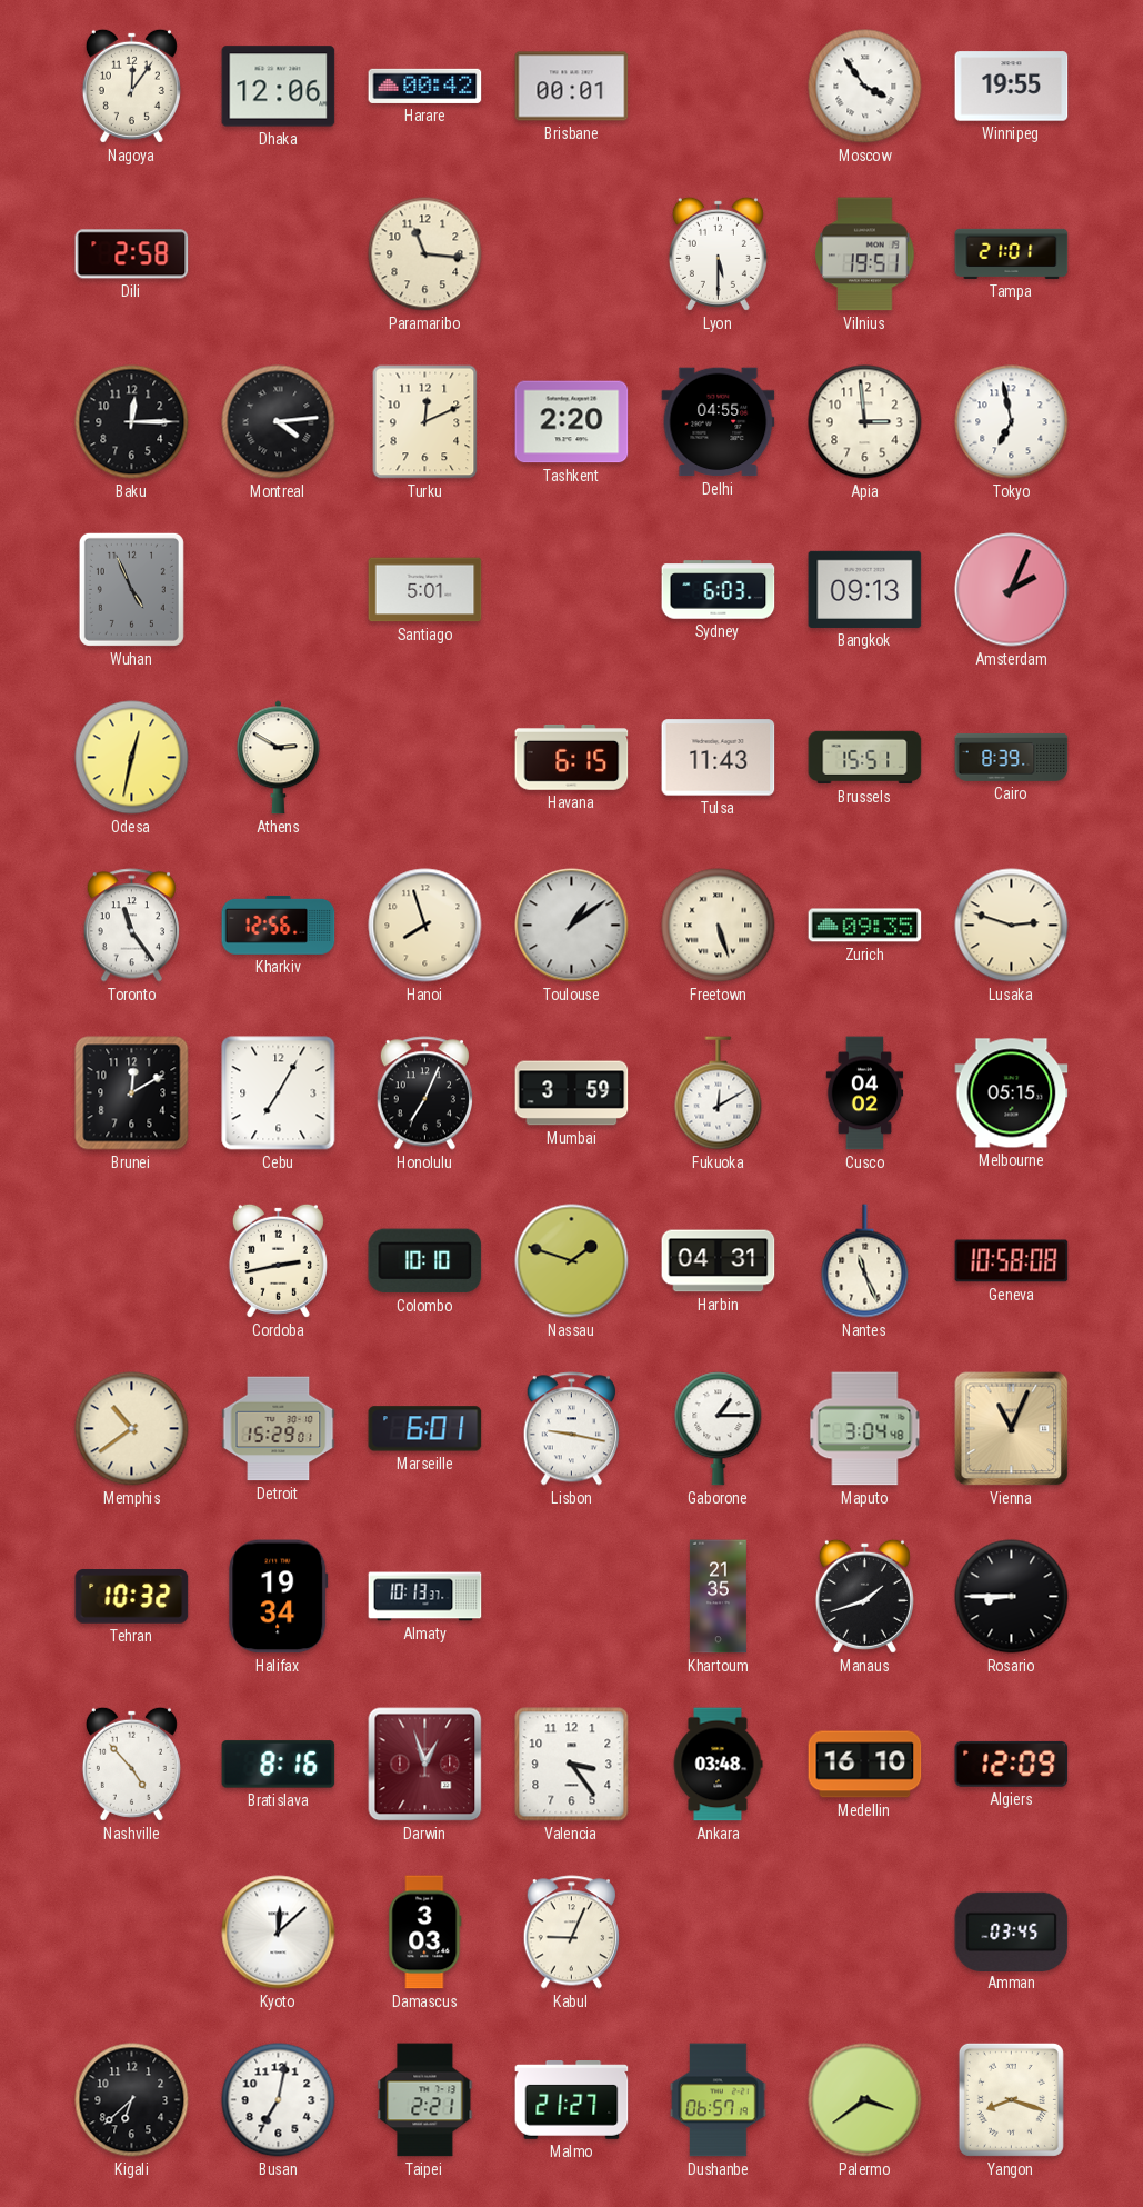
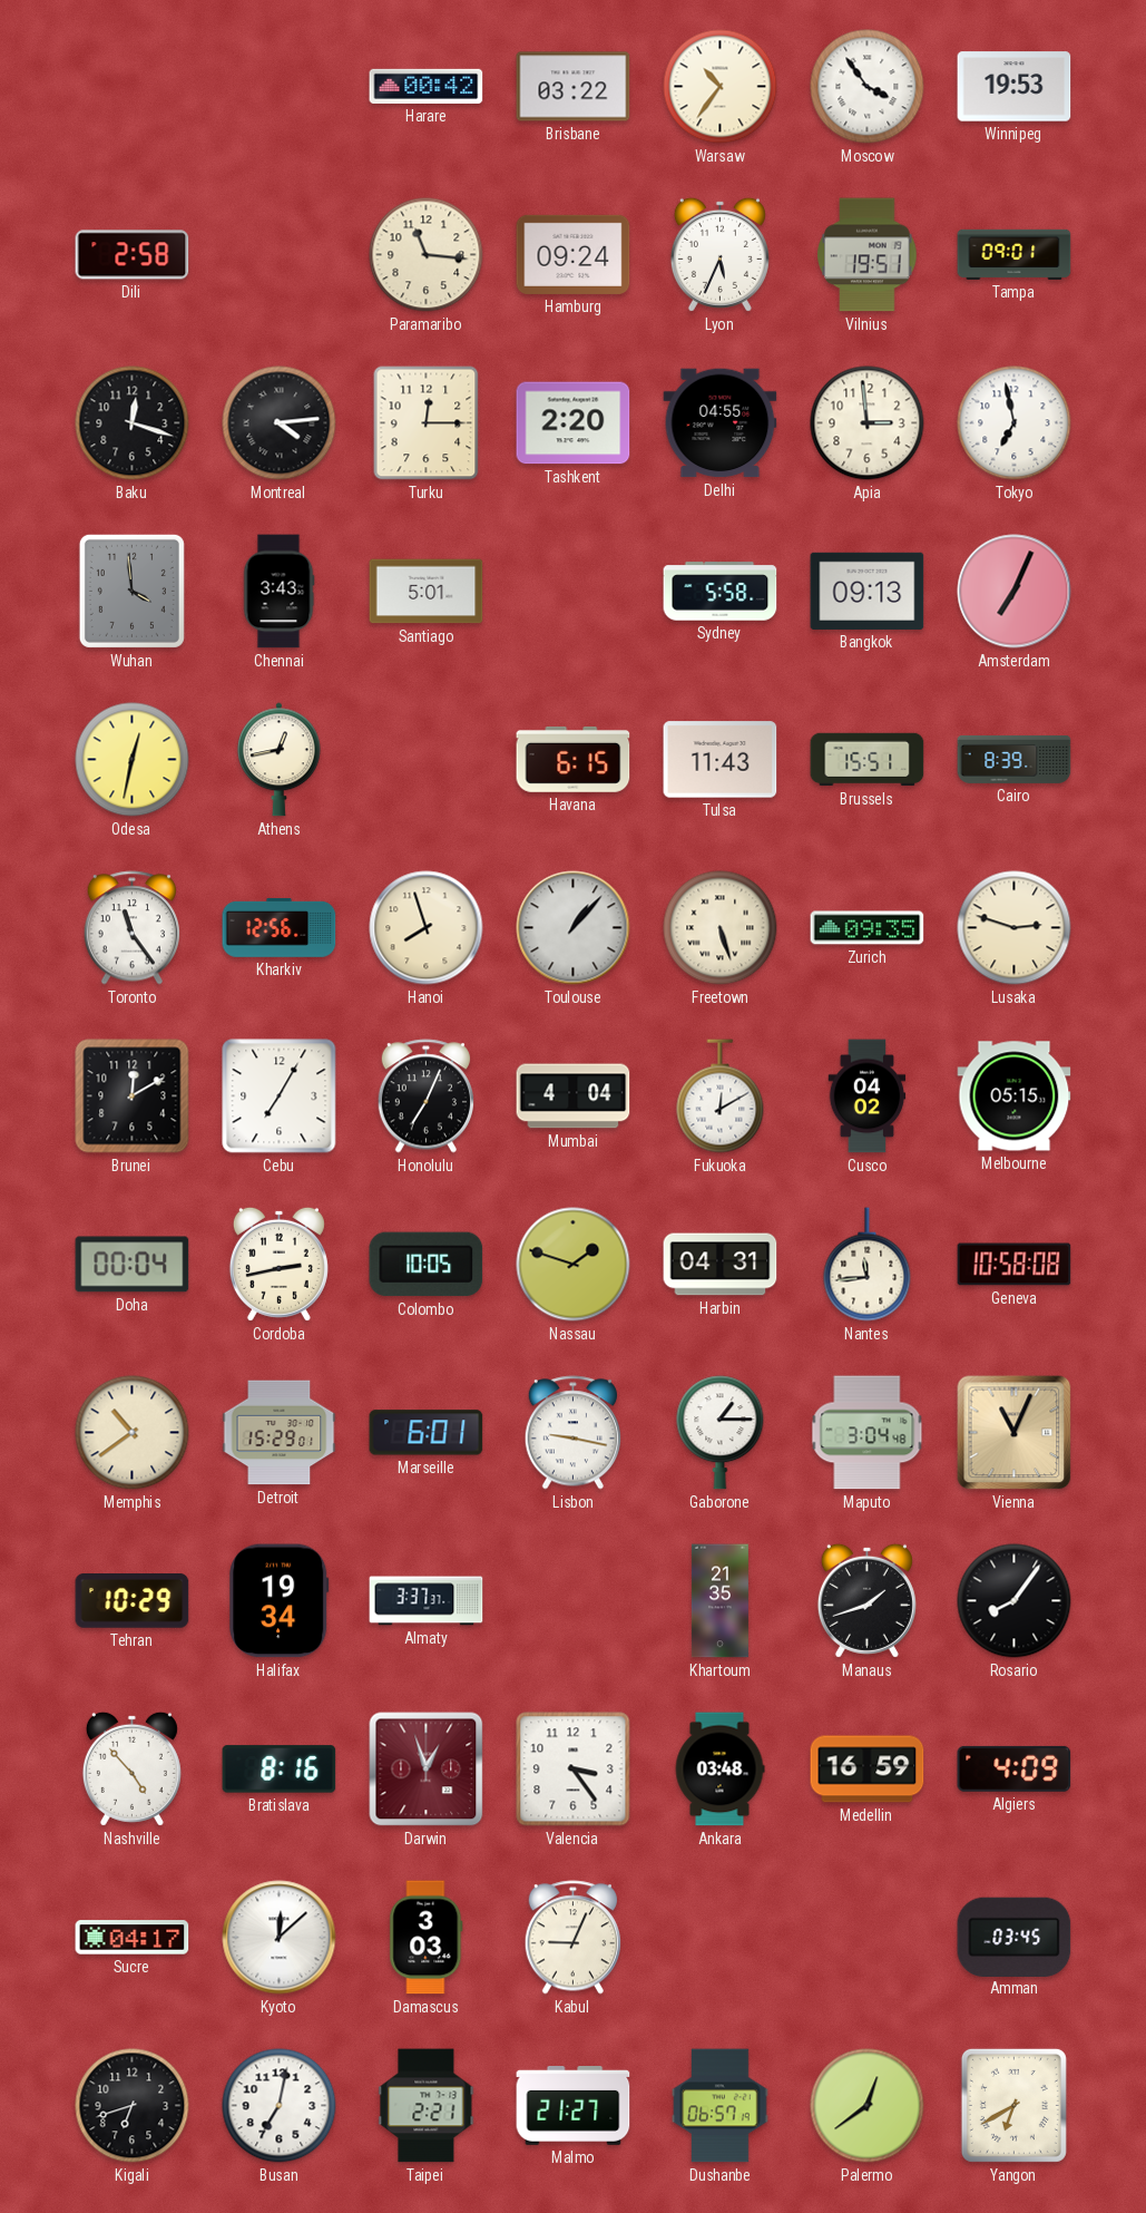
Nagoya: 12:06 -> none (131, 86)
Dhaka: 12:06 -> none (279, 87)
Brisbane: 00:01 -> 03:22 (574, 87)
Warsaw: none -> 10:36 (721, 87)
Winnipeg: 19:55 -> 19:53 (1015, 87)
Hamburg: none -> 09:24 (574, 254)
Lyon: 5:30 -> 5:34 (719, 254)
Tampa: 21:01 -> 09:01 (1015, 254)
Baku: 12:15 -> 12:18 (133, 423)
Turku: 12:11 -> 12:15 (427, 423)
Wuhan: 4:56 -> 3:59 (131, 591)
Chennai: none -> 3:43 (278, 592)
Sydney: 6:03 -> 5:58 (721, 592)
Amsterdam: 2:04 -> 7:04 (1015, 592)
Athens: 2:50 -> 12:43 (280, 760)
Toulouse: 1:09 -> 1:07 (574, 928)
Mumbai: 3:59 -> 4:04 (574, 1096)
Doha: none -> 00:04 (133, 1265)
Colombo: 10:10 -> 10:05 (427, 1265)
Nantes: 11:26 -> 11:44 (868, 1265)
Tehran: 10:32 -> 10:29 (133, 1601)
Almaty: 10:13 -> 3:37 (427, 1601)
Rosario: 8:45 -> 8:06 (1015, 1601)
Medellin: 16:10 -> 16:59 (868, 1770)
Algiers: 12:09 -> 4:09 (1015, 1768)
Sucre: none -> 04:17 (133, 1938)
Kigali: 6:38 -> 6:42 (133, 2106)
Palermo: 3:39 -> 12:39 (868, 2106)
Yangon: 8:18 -> 6:40 (1013, 2105)
